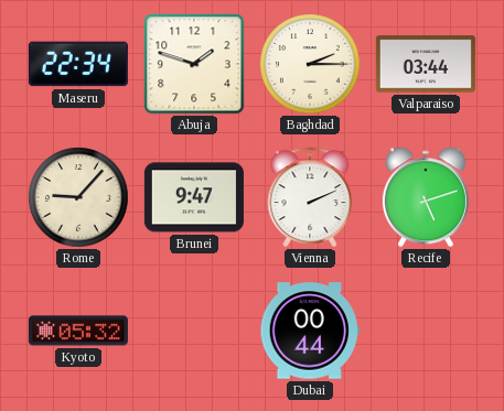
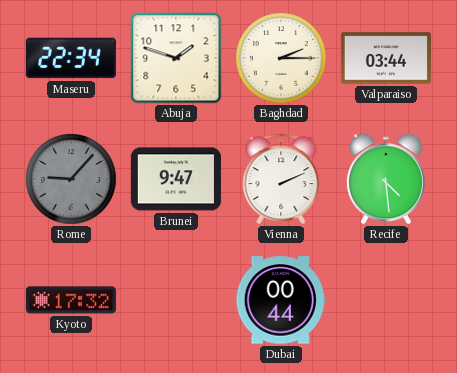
Rome dial: cream -> grey (71, 179)
Recife: 5:12 -> 4:29 (386, 179)
Kyoto: 05:32 -> 17:32 (71, 300)
